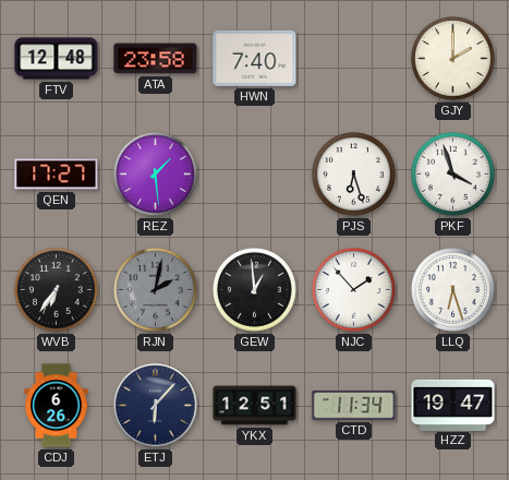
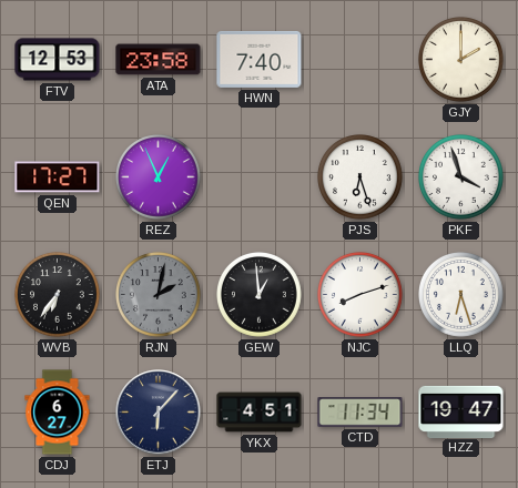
FTV: 12:48 -> 12:53 (58, 60)
REZ: 1:29 -> 12:56 (159, 177)
NJC: 1:53 -> 8:12 (360, 295)
CDJ: 6:26 -> 6:27 (58, 413)
YKX: 12:51 -> 4:51 (260, 413)
